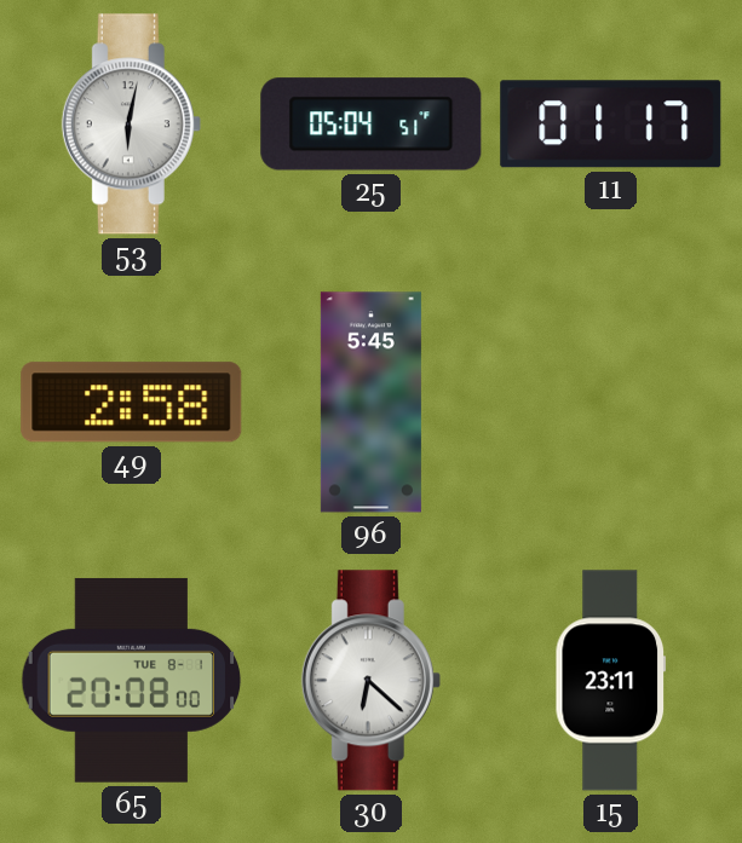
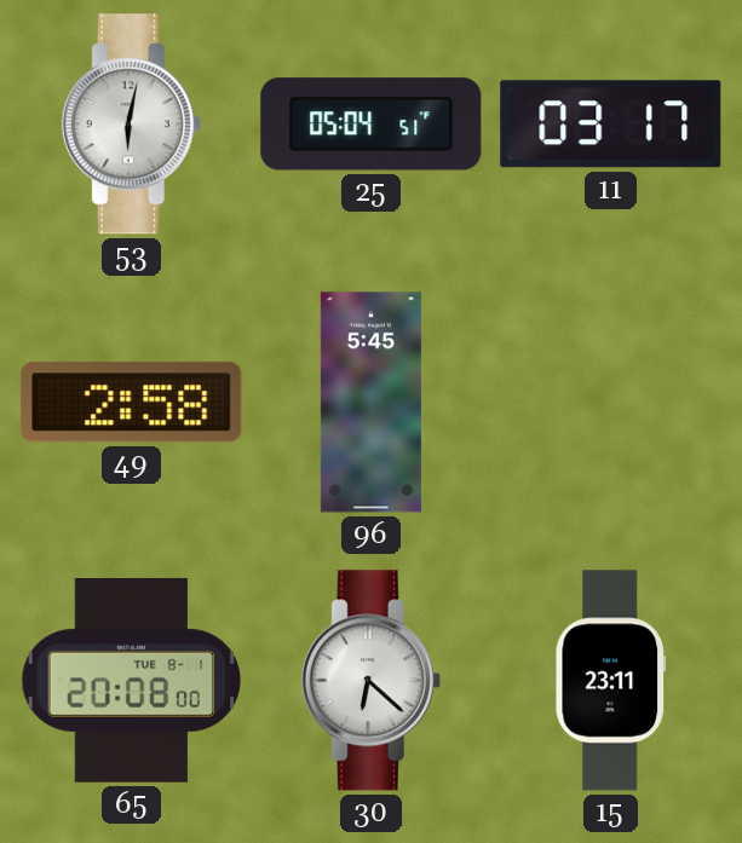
11: 01:17 -> 03:17 (611, 125)
